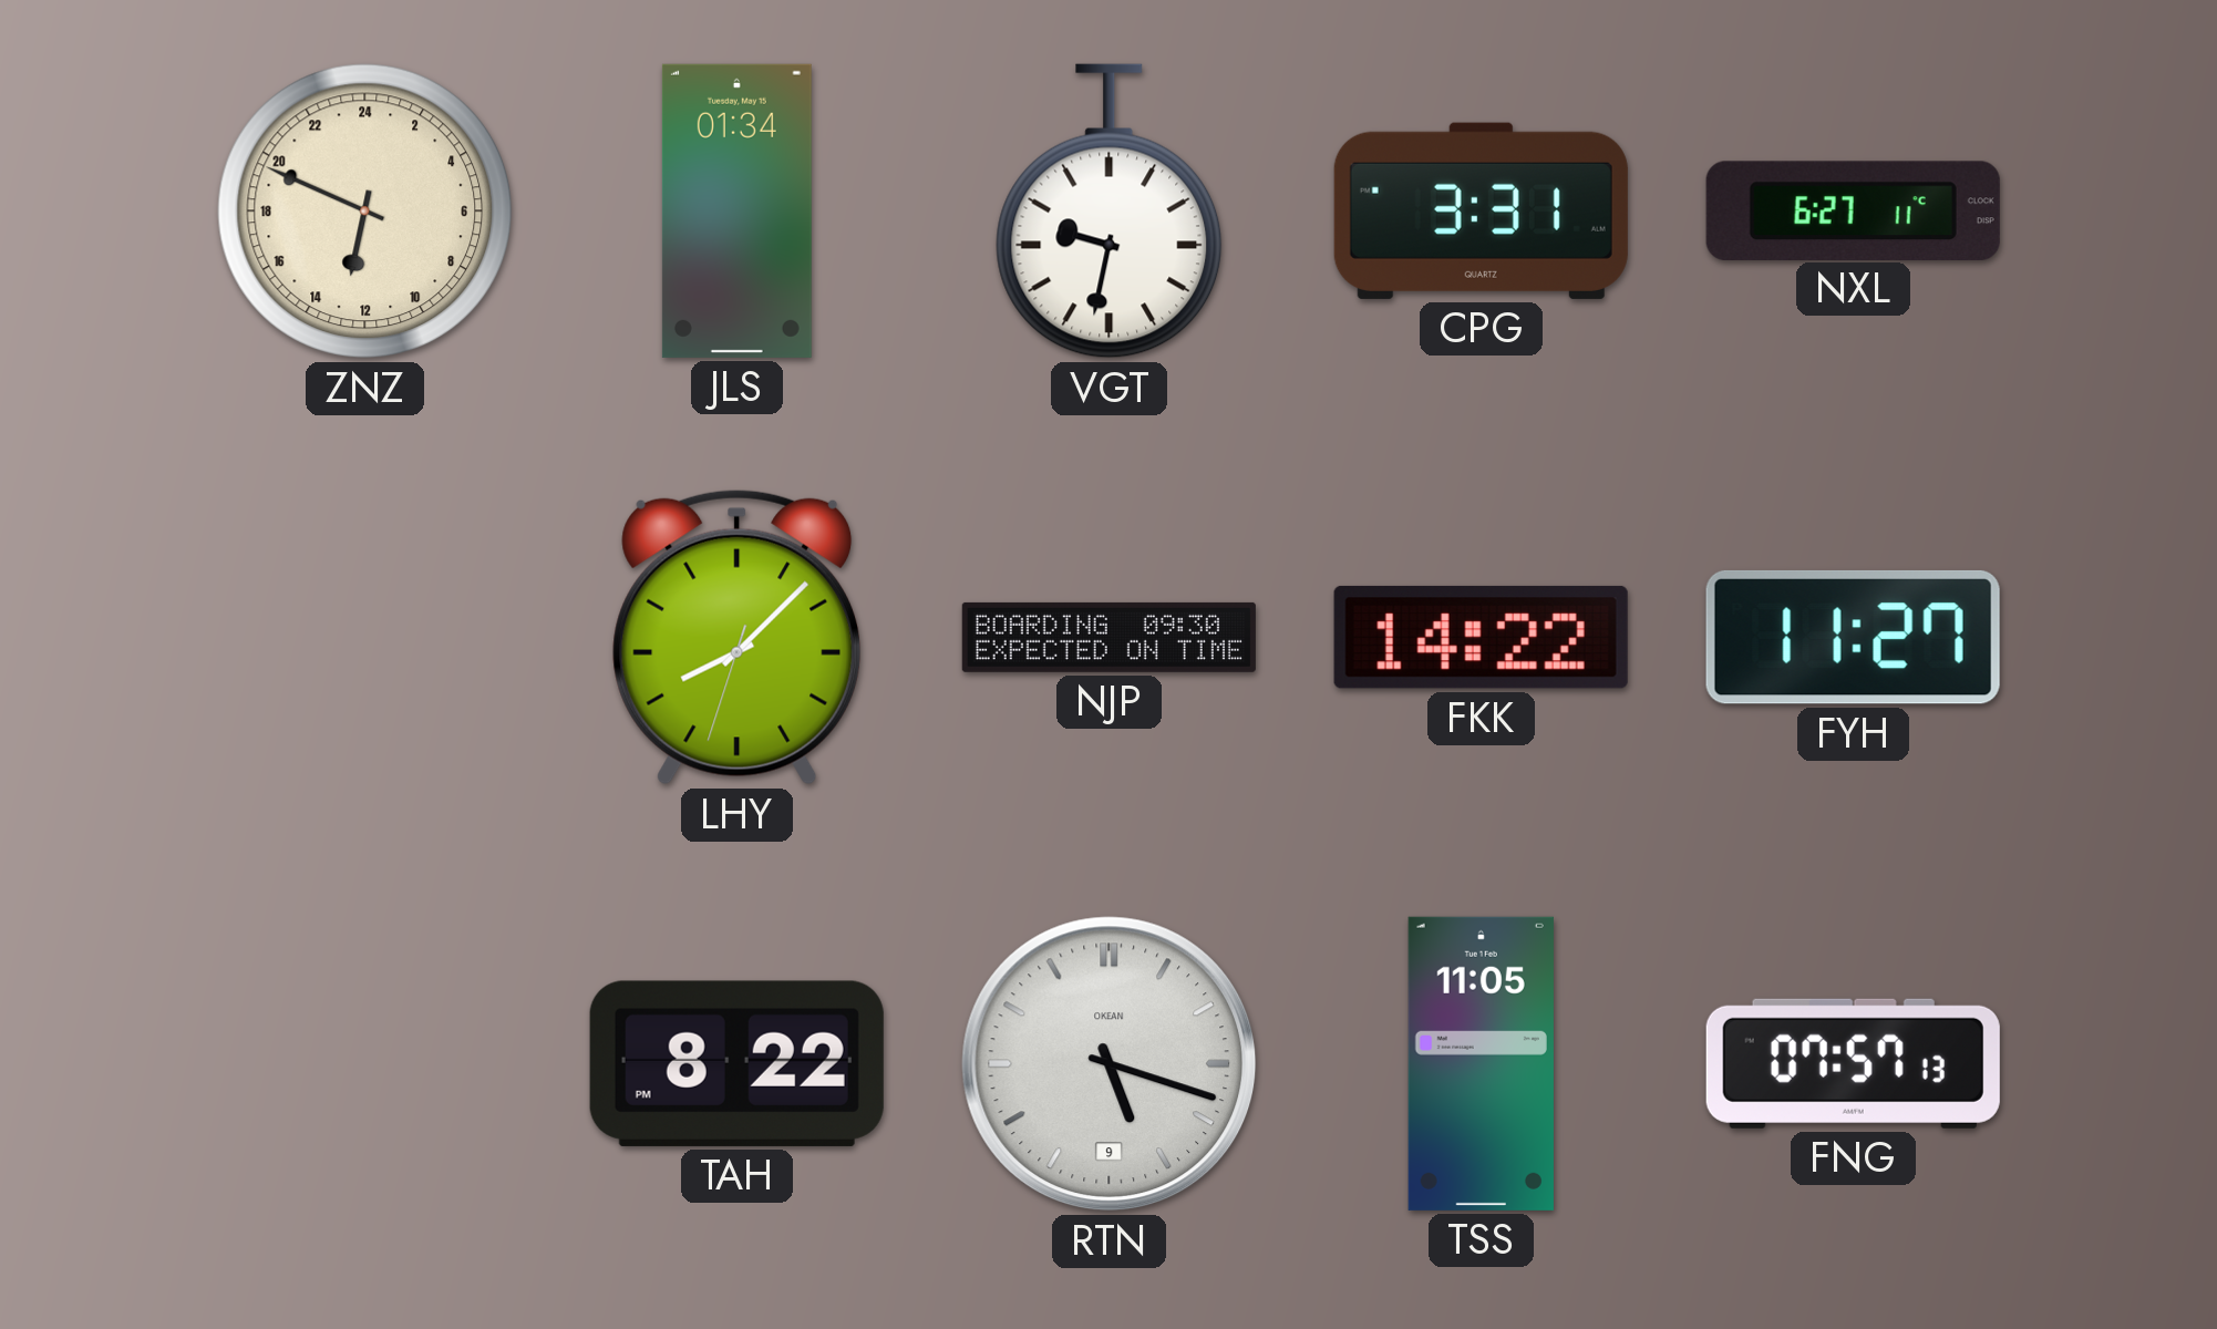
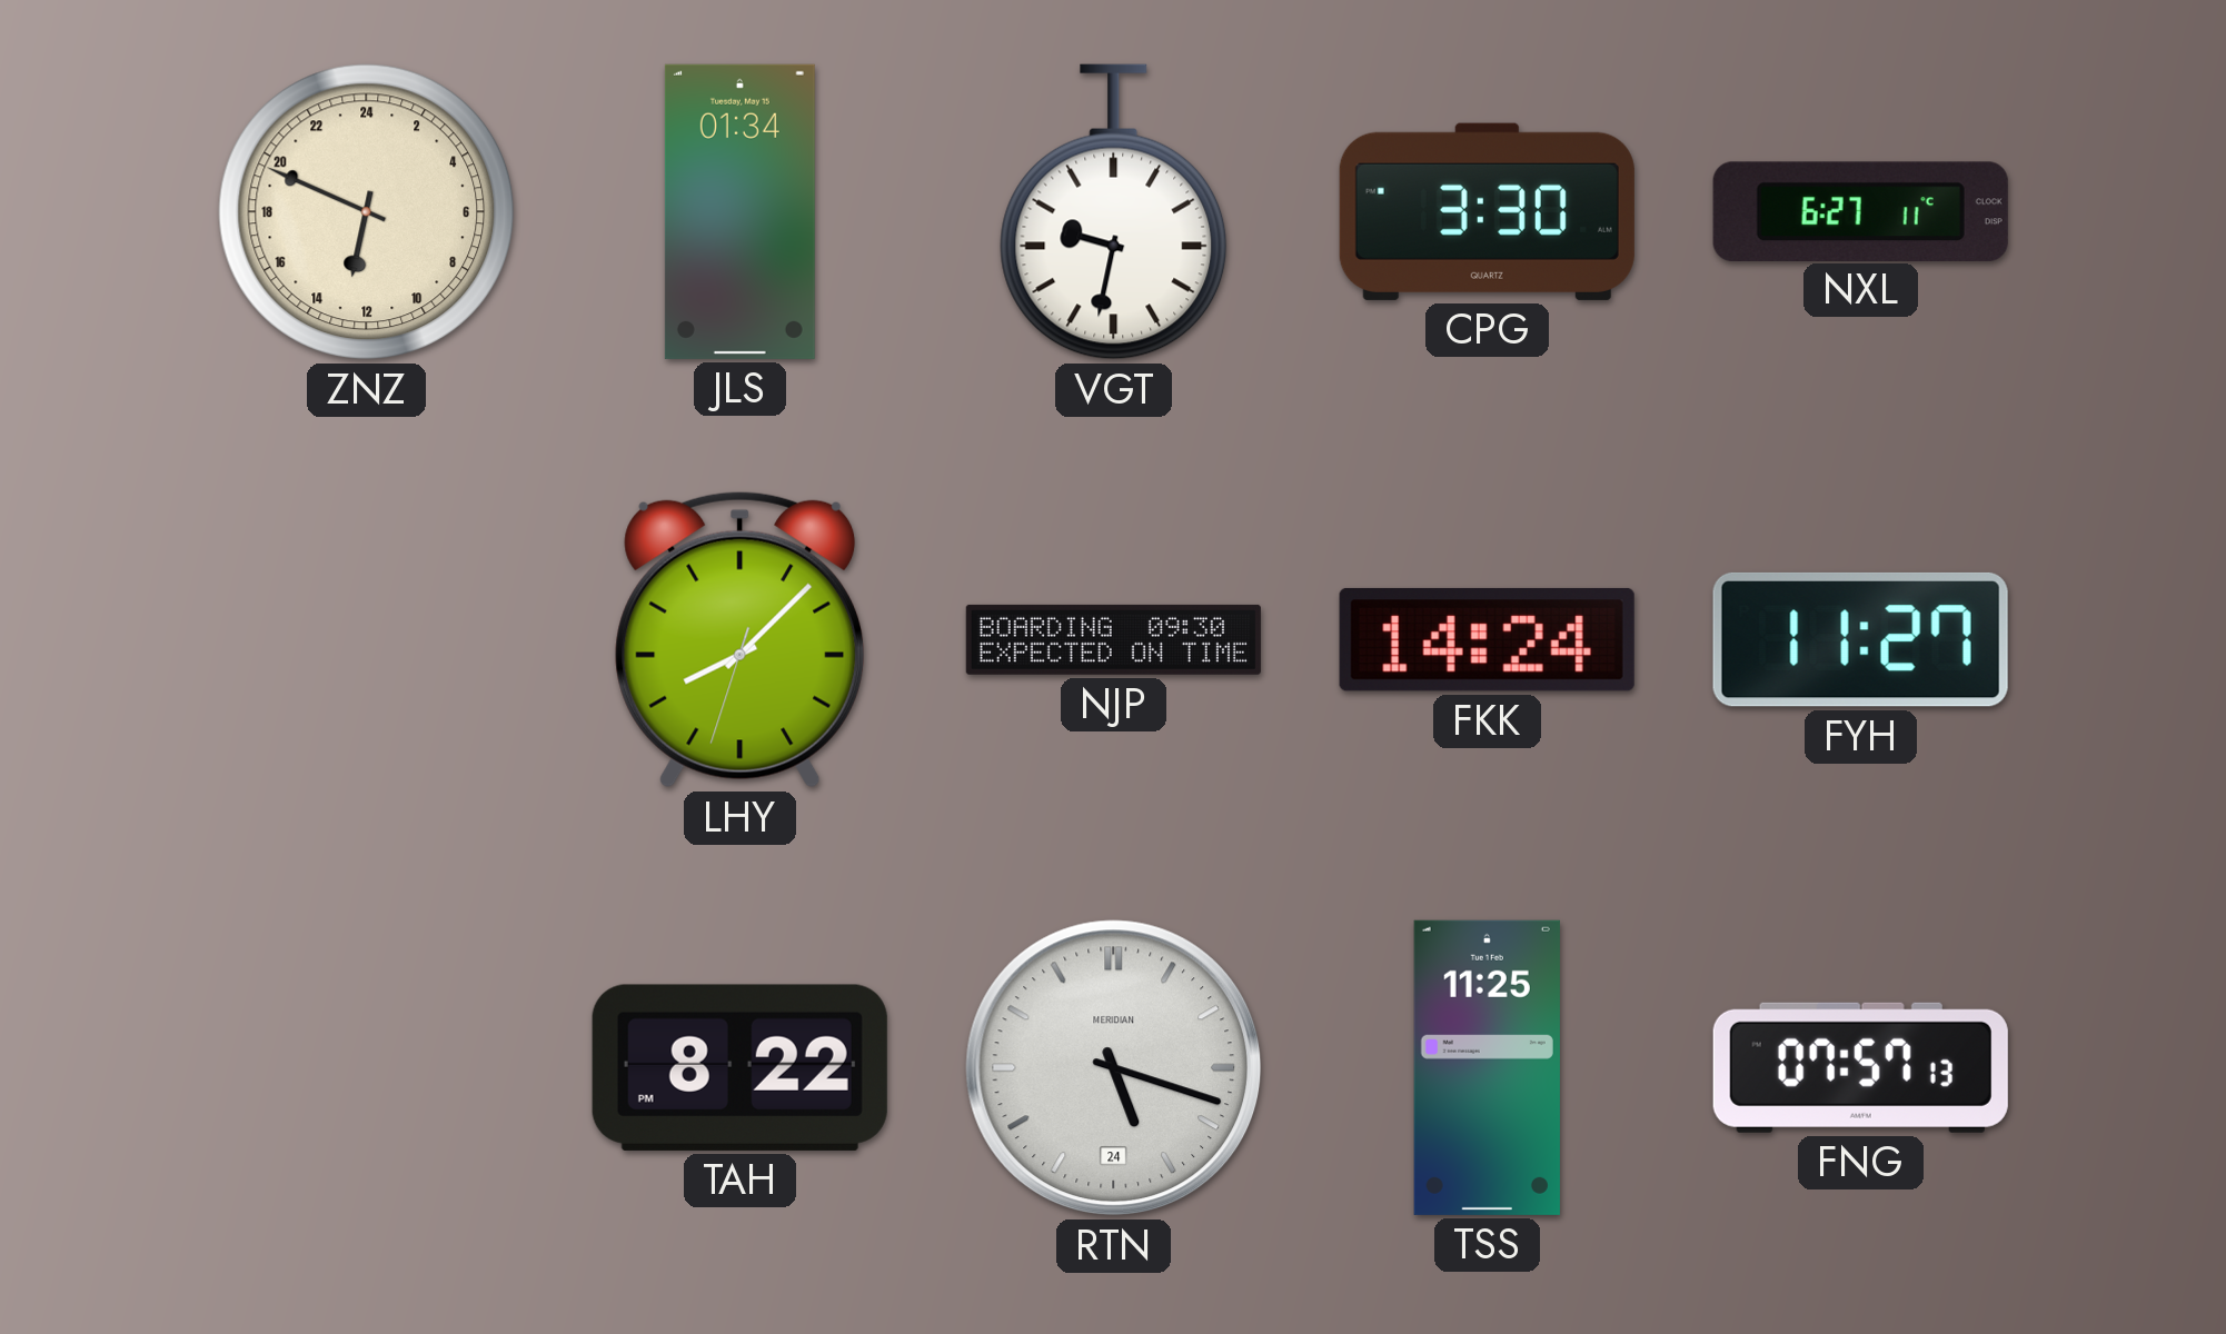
CPG: 3:31 -> 3:30 (1487, 211)
FKK: 14:22 -> 14:24 (1487, 639)
RTN date: 9 -> 24 (1114, 1068)
RTN brand: OKEAN -> MERIDIAN (1114, 1068)
TSS: 11:05 -> 11:25 (1487, 1067)
